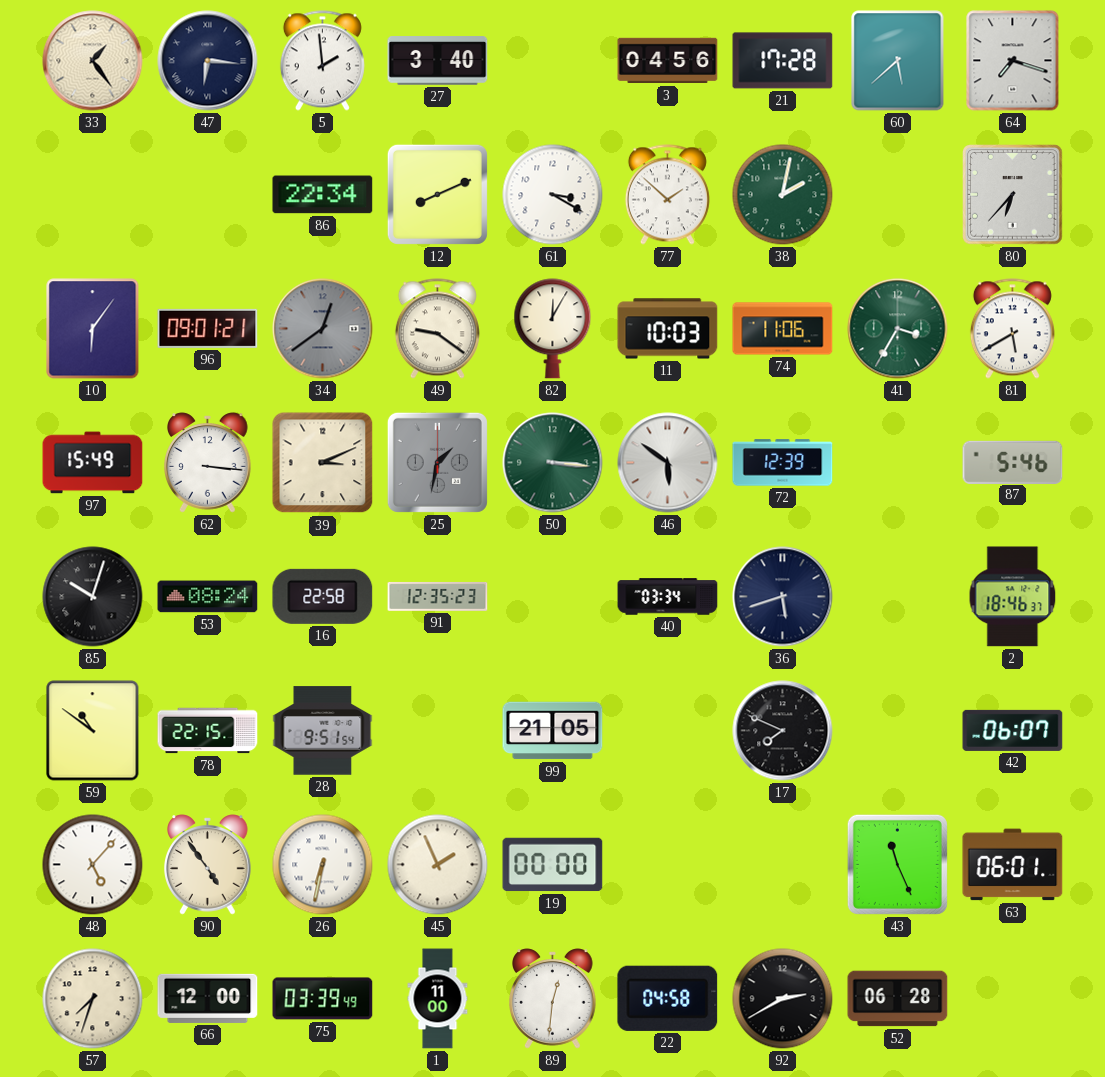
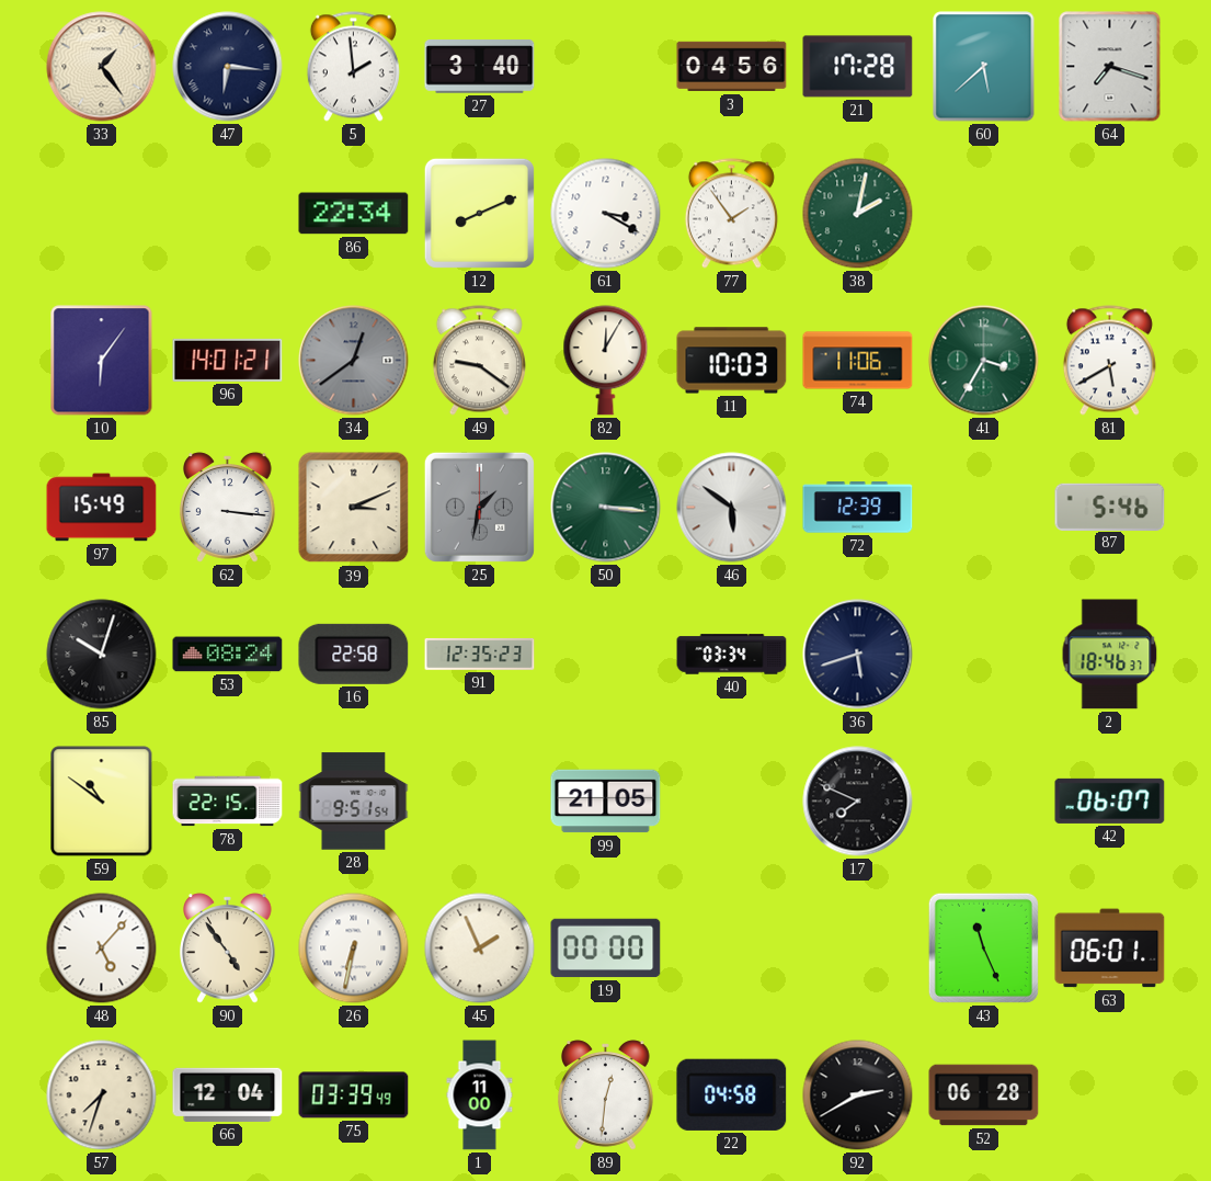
77: 1:52 -> 1:54 (731, 214)
80: 6:37 -> none (1013, 195)
96: 09:01 -> 14:01 (228, 360)
66: 12:00 -> 12:04 (228, 1094)
